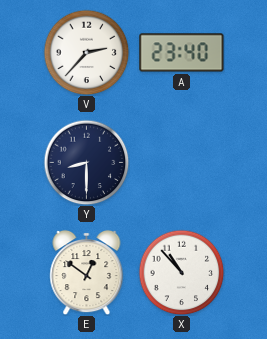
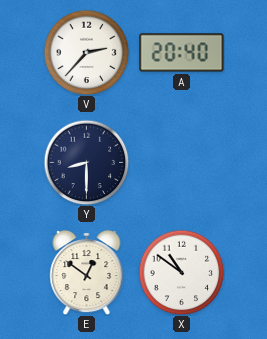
A: 23:40 -> 20:40 (182, 53)
X: 10:53 -> 10:51 (181, 272)
